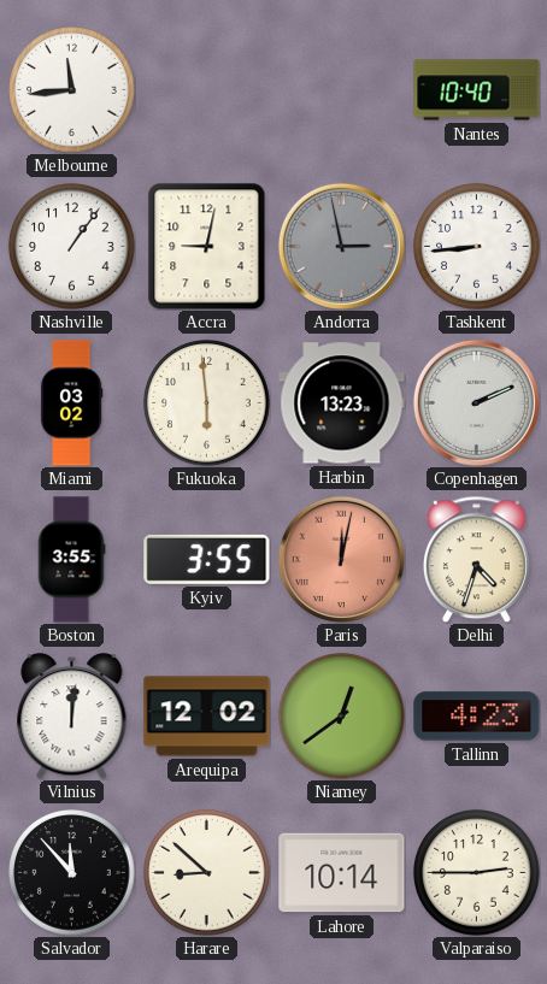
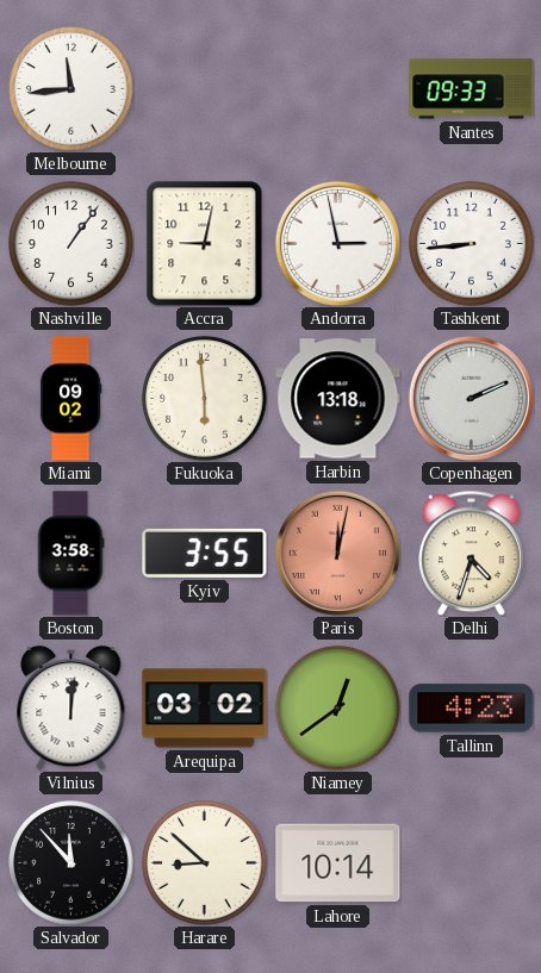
Nantes: 10:40 -> 09:33 (472, 89)
Andorra dial: grey -> white (337, 243)
Miami: 03:02 -> 09:02 (70, 399)
Harbin: 13:23 -> 13:18 (338, 399)
Boston: 3:55 -> 3:58 (70, 554)
Arequipa: 12:02 -> 03:02 (205, 709)
Valparaiso: 2:45 -> none (477, 873)
